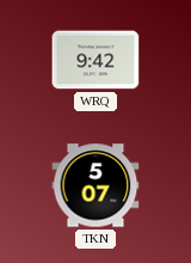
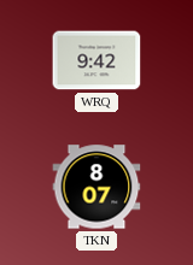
TKN: 5:07 -> 8:07 (96, 187)
